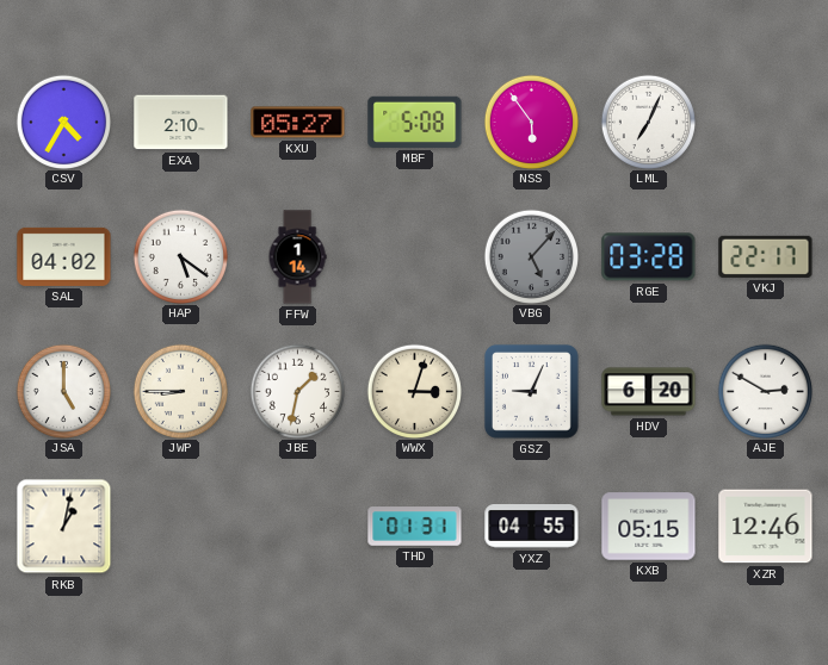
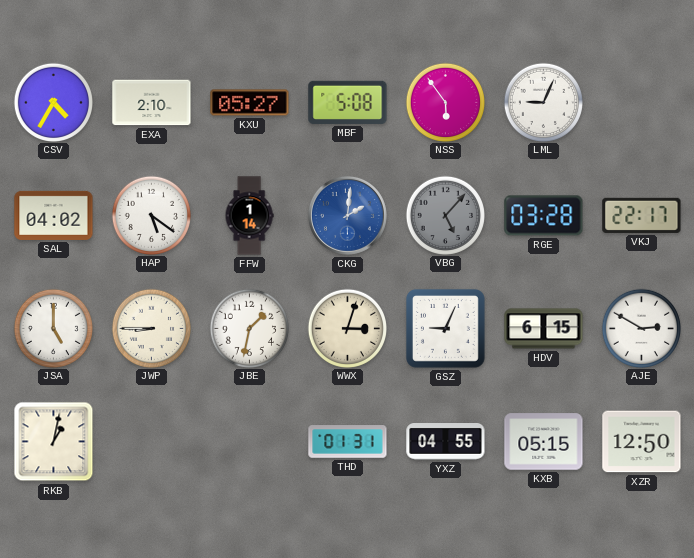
LML: 7:04 -> 9:04 (543, 102)
CKG: none -> 2:01 (347, 215)
HDV: 6:20 -> 6:15 (544, 329)
XZR: 12:46 -> 12:50 (642, 442)
